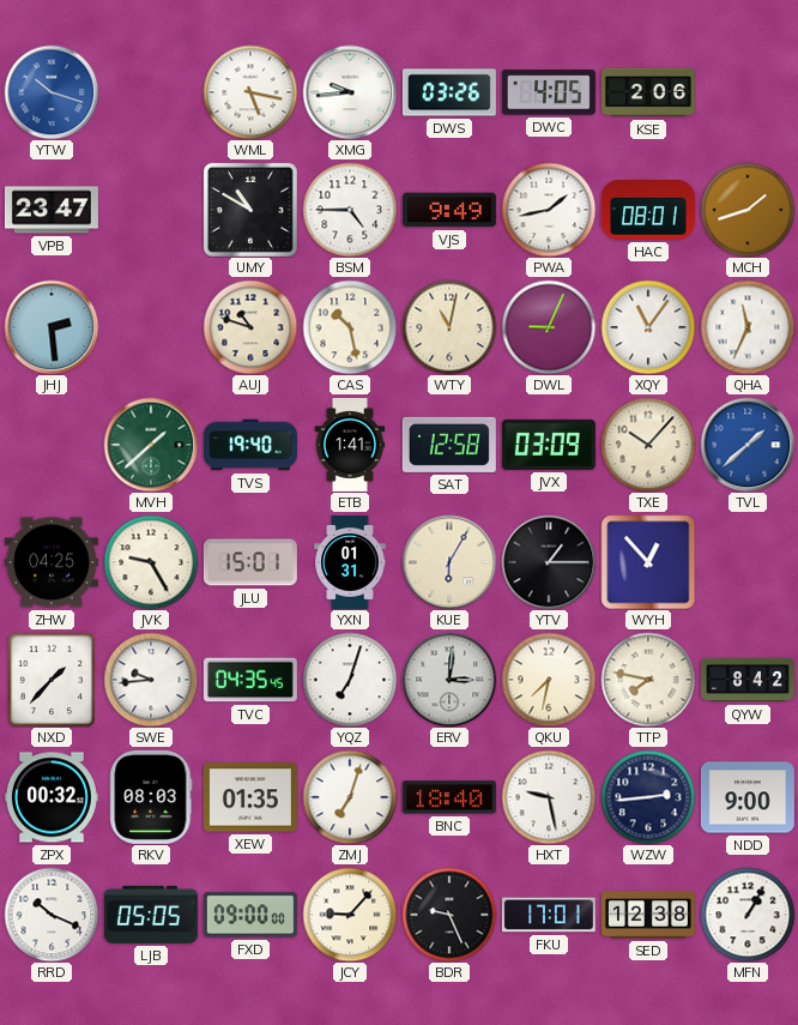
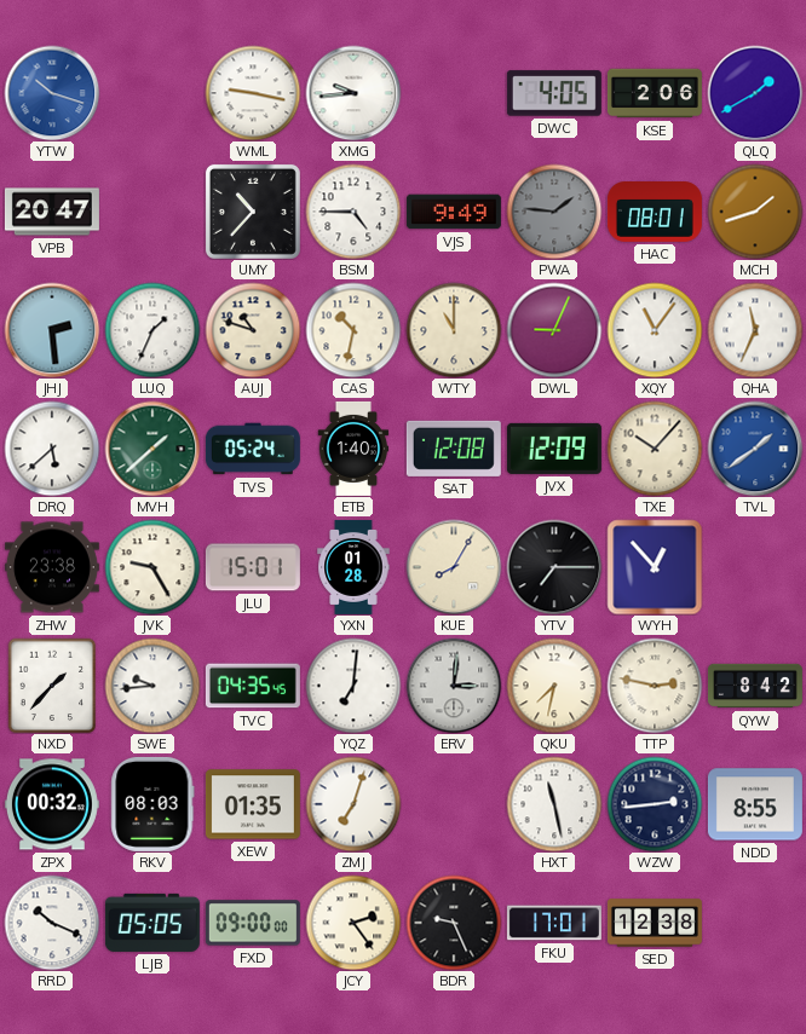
WML: 5:17 -> 9:17 (253, 93)
DWS: 03:26 -> none (449, 92)
QLQ: none -> 1:40 (755, 93)
VPB: 23:47 -> 20:47 (52, 212)
UMY: 10:50 -> 10:37 (253, 212)
PWA: 1:43 -> 1:46 (554, 212)
PWA dial: white -> grey (554, 212)
LUQ: none -> 1:34 (152, 330)
CAS: 10:28 -> 10:32 (353, 330)
WTY: 11:02 -> 11:00 (454, 330)
DRQ: none -> 5:38 (52, 449)
TVS: 19:40 -> 05:24 (253, 449)
ETB: 1:41 -> 1:40 (353, 449)
SAT: 12:58 -> 12:08 (454, 449)
JVX: 03:09 -> 12:09 (554, 449)
TVL: 1:38 -> 1:39 (755, 449)
ZHW: 04:25 -> 23:38 (52, 567)
YXN: 01:31 -> 01:28 (353, 567)
KUE: 6:05 -> 8:05 (454, 567)
YTV: 1:15 -> 7:15 (554, 567)
YQZ: 7:03 -> 7:01 (353, 686)
TTP: 7:47 -> 2:47 (655, 686)
BNC: 18:40 -> none (449, 797)
HXT: 9:28 -> 11:28 (554, 804)
NDD: 9:00 -> 8:55 (755, 804)
JCY: 9:07 -> 2:24 (353, 923)
MFN: 1:05 -> none (748, 915)
